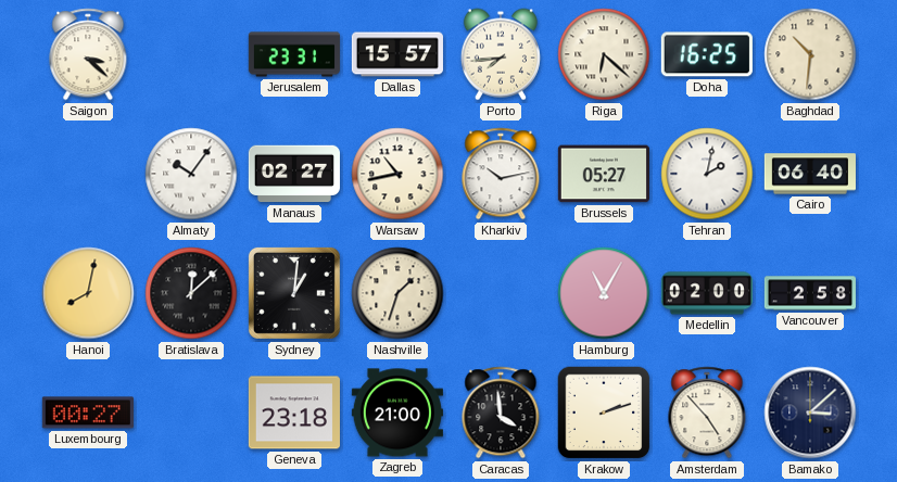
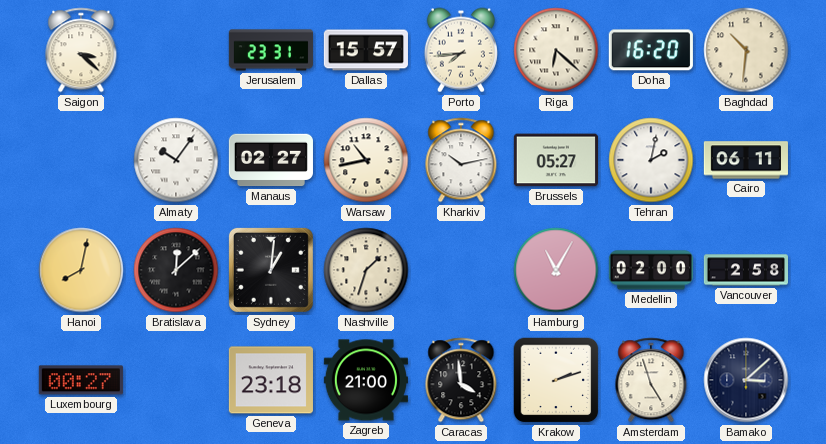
Doha: 16:25 -> 16:20 (651, 50)
Cairo: 06:40 -> 06:11 (746, 160)
Amsterdam: 4:53 -> 4:57 (651, 380)
